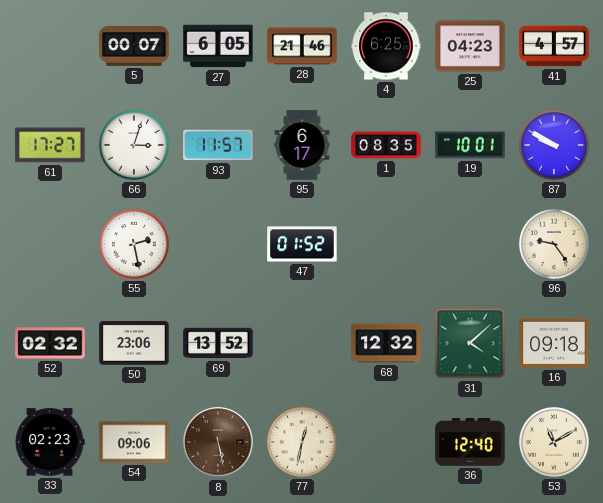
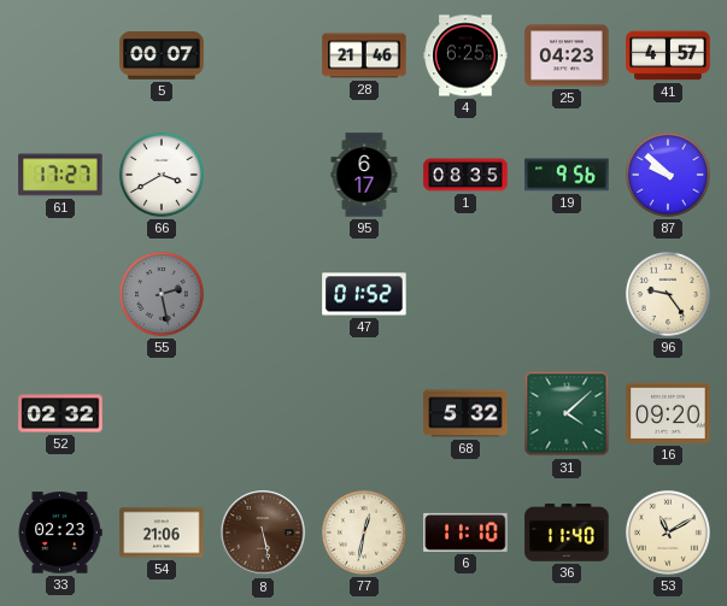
27: 6:05 -> none (218, 46)
66: 3:03 -> 3:40 (162, 175)
93: 11:57 -> none (218, 145)
19: 10:01 -> 9:56 (567, 175)
87: 9:50 -> 9:52 (668, 175)
55 dial: white -> grey (162, 294)
50: 23:06 -> none (134, 343)
69: 13:52 -> none (218, 343)
68: 12:32 -> 5:32 (465, 413)
16: 09:18 -> 09:20 (668, 413)
54: 09:06 -> 21:06 (162, 533)
6: none -> 11:10 (465, 533)
36: 12:40 -> 11:40 (567, 534)
